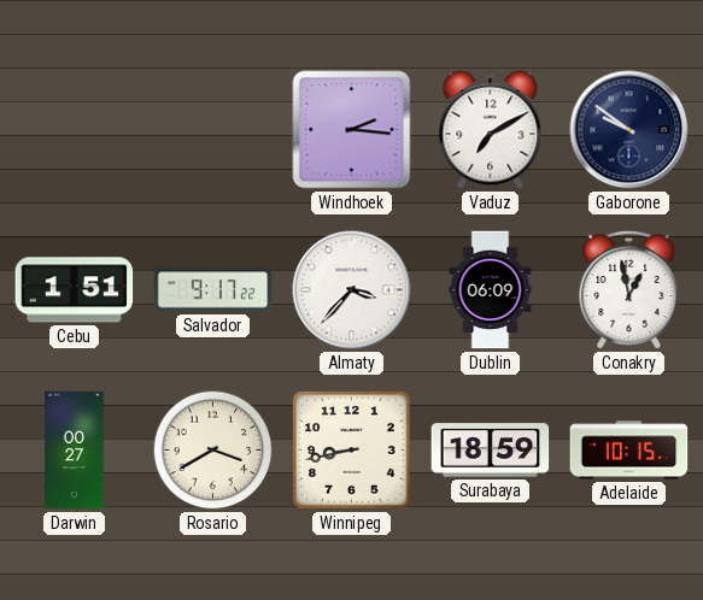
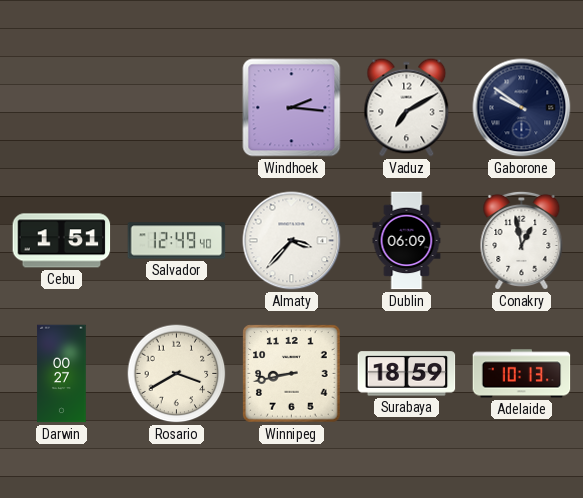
Salvador: 9:17 -> 12:49 (177, 241)
Adelaide: 10:15 -> 10:13 (522, 374)
